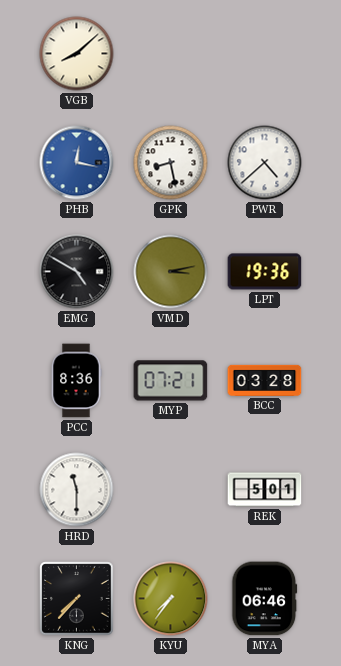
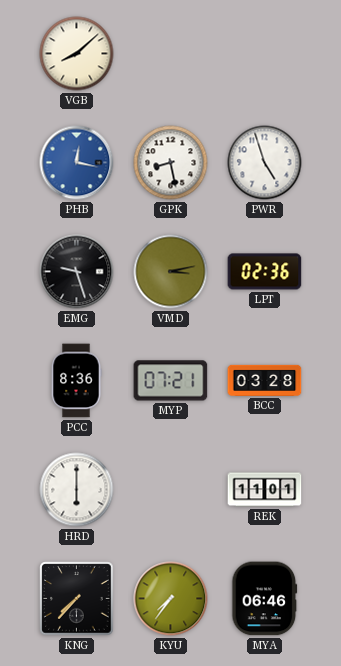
PWR: 4:38 -> 4:57 (265, 163)
EMG: 4:50 -> 9:27 (77, 272)
LPT: 19:36 -> 02:36 (265, 272)
HRD: 11:30 -> 6:00 (77, 490)
REK: 5:01 -> 11:01 (265, 490)
